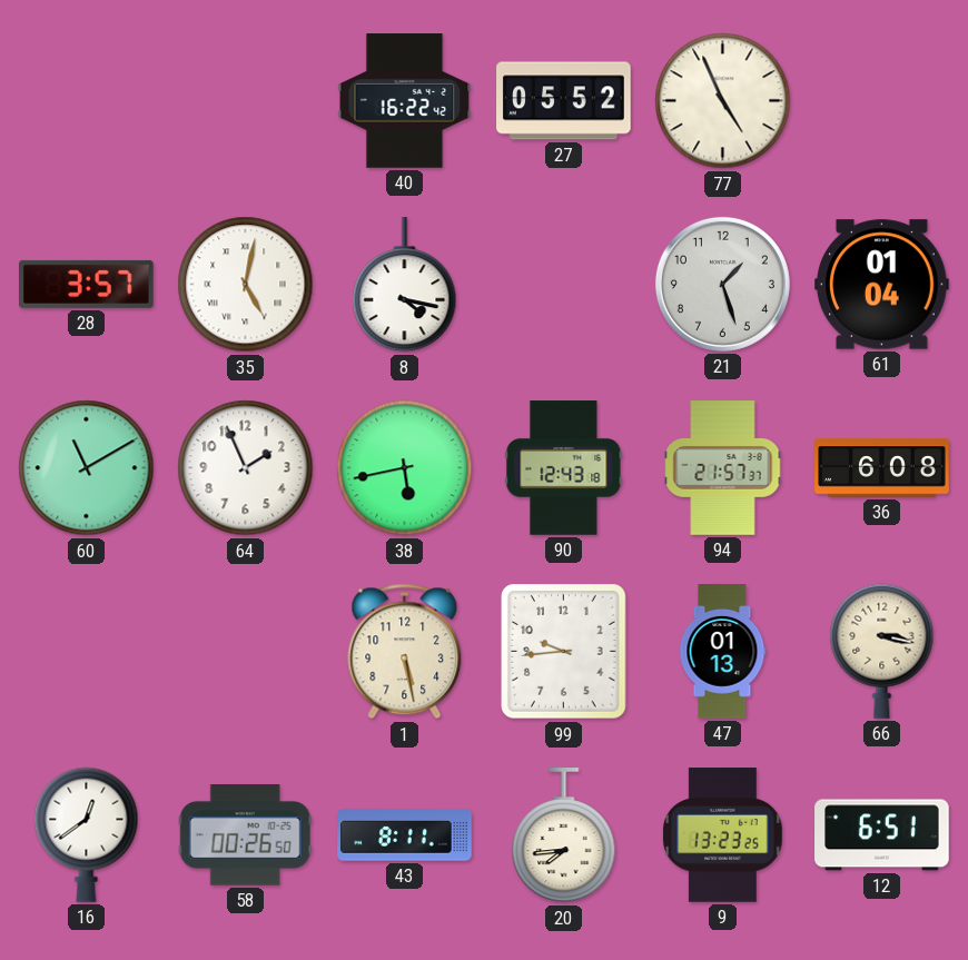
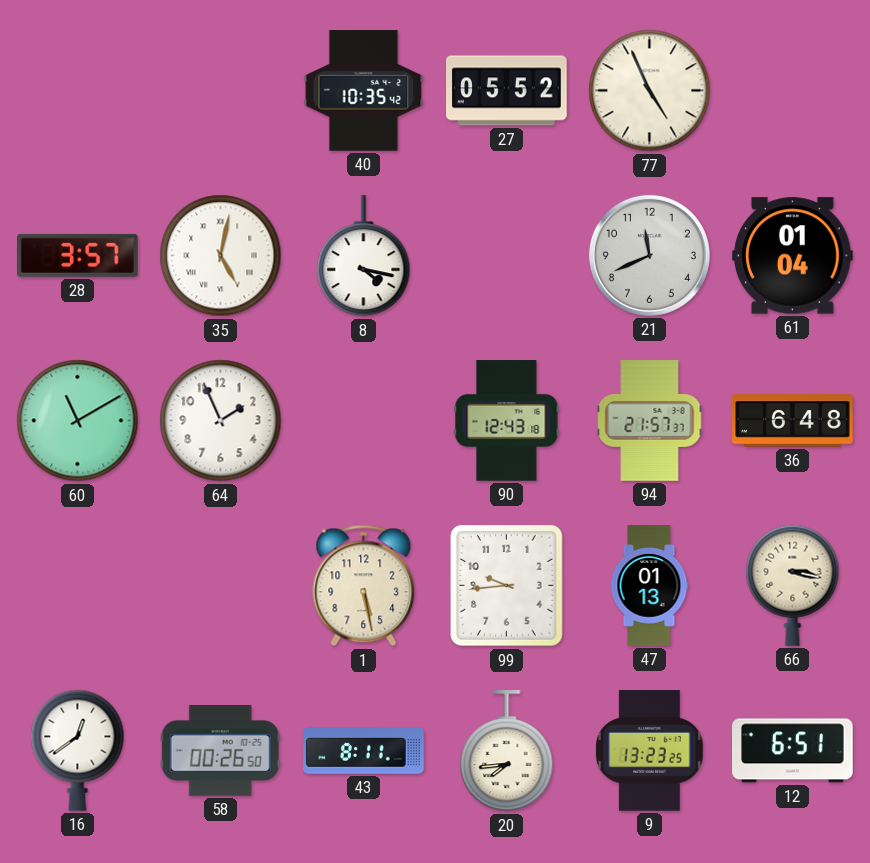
40: 16:22 -> 10:35 (364, 91)
21: 1:27 -> 11:41 (649, 255)
38: 5:43 -> none (405, 468)
36: 6:08 -> 6:48 (793, 421)
